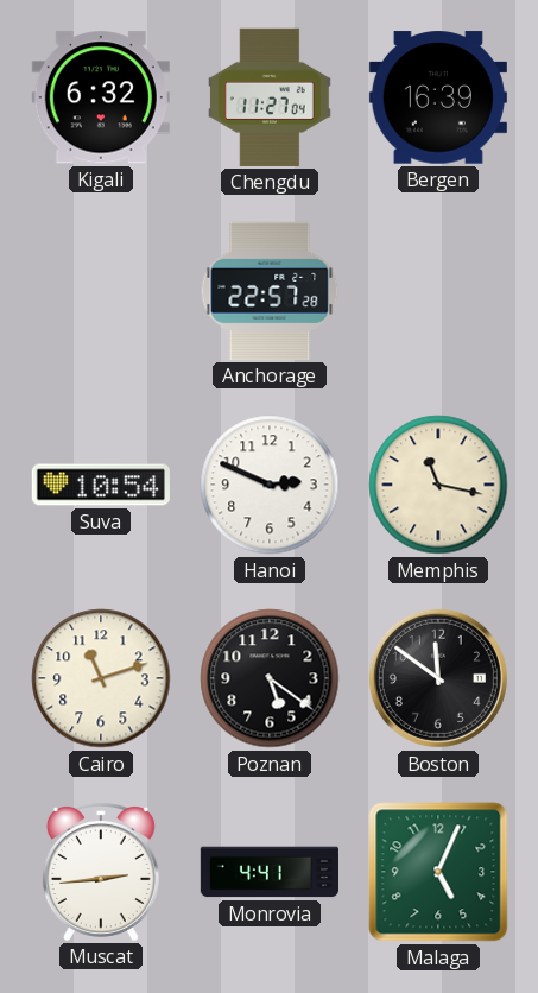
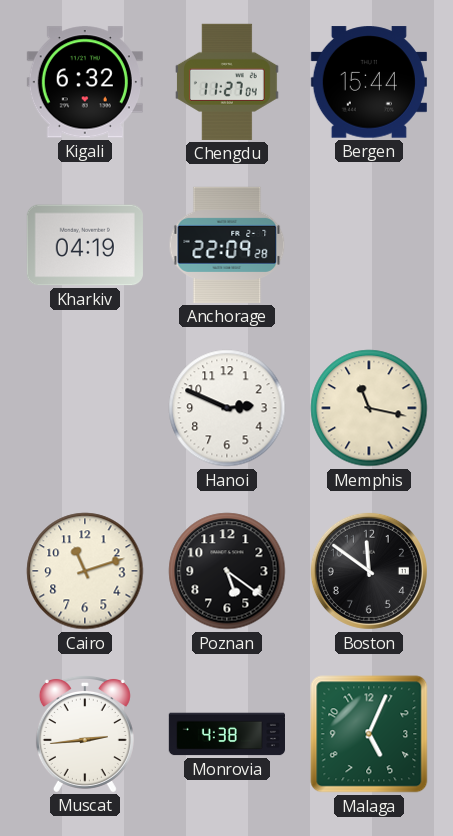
Bergen: 16:39 -> 15:44 (369, 82)
Kharkiv: none -> 04:19 (85, 245)
Anchorage: 22:57 -> 22:09 (227, 245)
Suva: 10:54 -> none (101, 485)
Monrovia: 4:41 -> 4:38 (226, 734)
